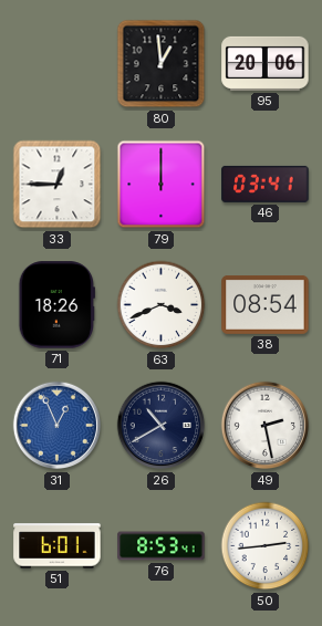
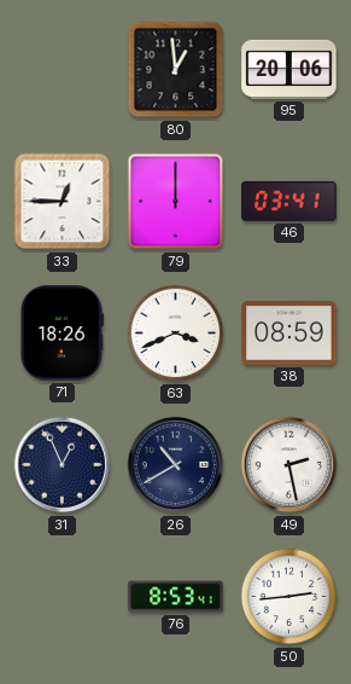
38: 08:54 -> 08:59 (289, 332)
31 dial: blue -> navy (63, 465)
51: 6:01 -> none (58, 546)
